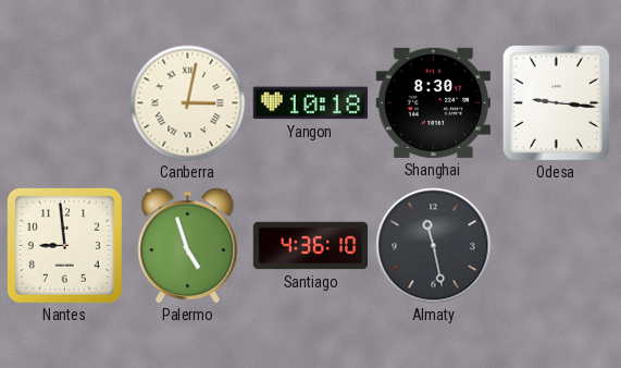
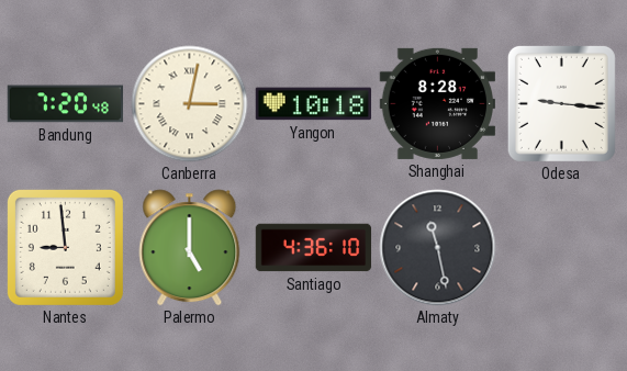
Bandung: none -> 7:20 (66, 104)
Shanghai: 8:30 -> 8:28 (437, 103)
Palermo: 4:57 -> 5:00 (190, 248)
